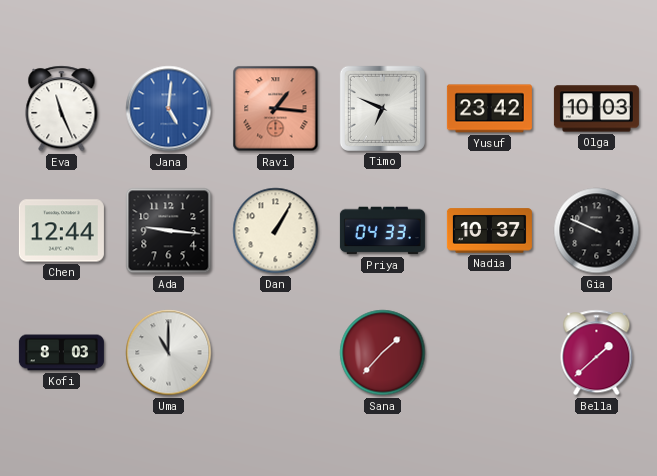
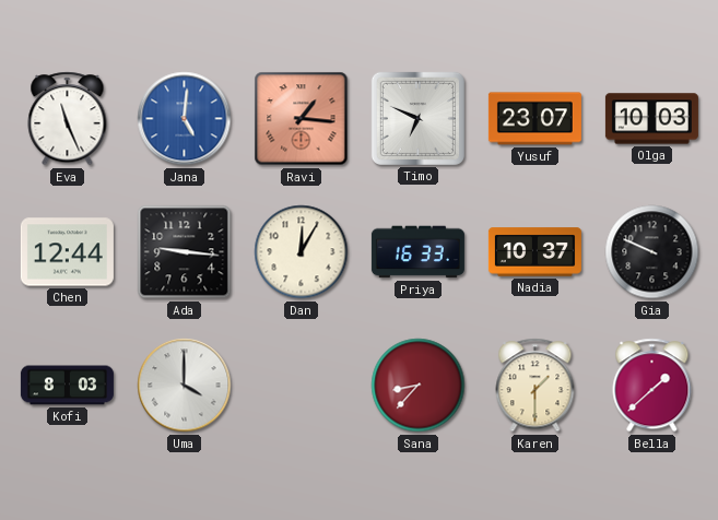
Yusuf: 23:42 -> 23:07 (534, 119)
Dan: 1:05 -> 12:05 (302, 252)
Priya: 04:33 -> 16:33 (417, 252)
Uma: 11:00 -> 4:00 (185, 386)
Sana: 1:37 -> 8:37 (419, 386)
Karen: none -> 1:30 (535, 386)
